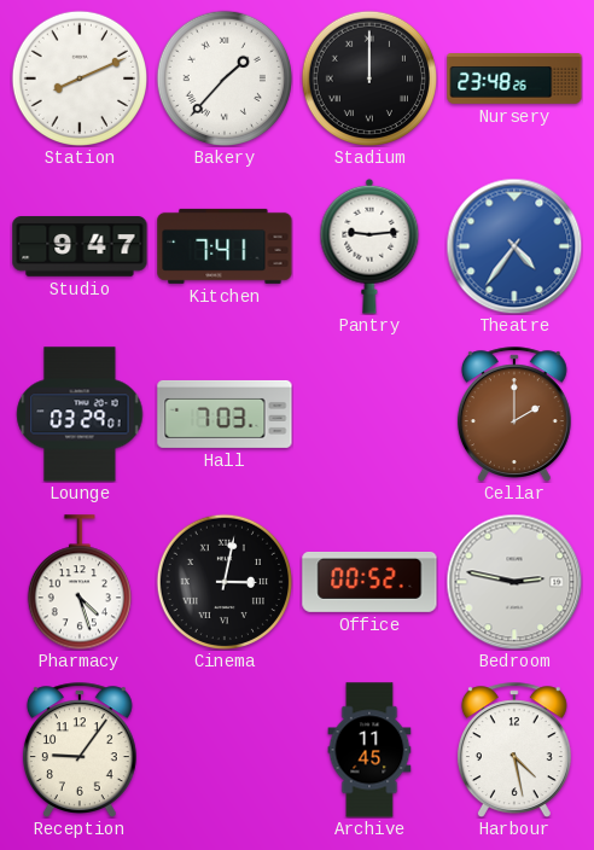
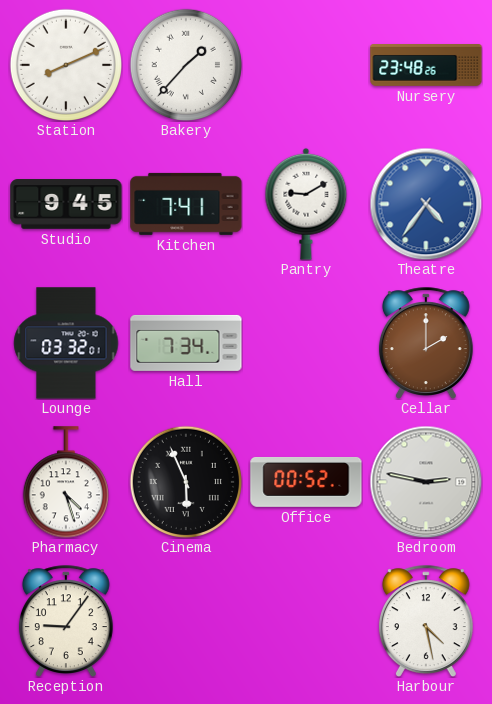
Stadium: 12:00 -> none (368, 77)
Studio: 9:47 -> 9:45 (66, 204)
Pantry: 9:14 -> 9:10 (306, 204)
Lounge: 03:29 -> 03:32 (66, 343)
Hall: 7:03 -> 7:34 (186, 343)
Cinema: 3:02 -> 5:56 (185, 481)
Archive: 11:45 -> none (369, 750)
